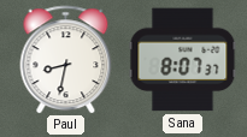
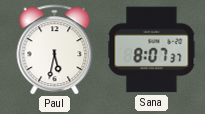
Paul: 8:32 -> 5:32 (55, 50)
